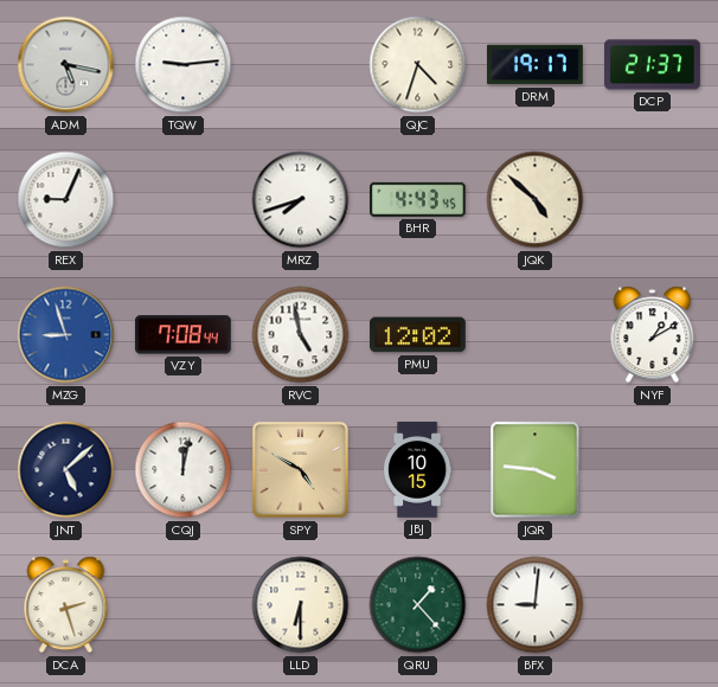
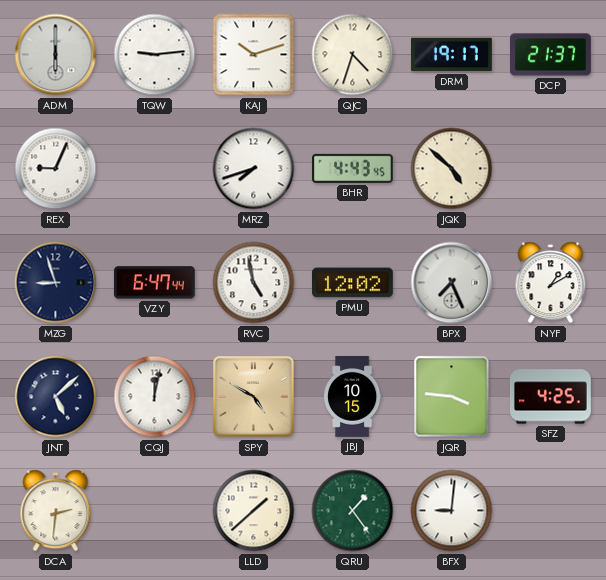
ADM: 5:17 -> 6:00 (56, 55)
KAJ: none -> 10:12 (254, 55)
MZG dial: blue -> navy (56, 283)
VZY: 7:08 -> 6:47 (154, 283)
BPX: none -> 7:26 (452, 283)
SFZ: none -> 4:25 (551, 397)
DCA: 2:27 -> 2:31 (56, 511)
LLD: 6:30 -> 1:38 (254, 511)
QRU: 1:23 -> 1:24 (353, 511)
